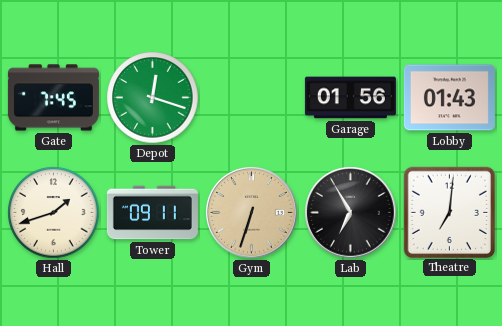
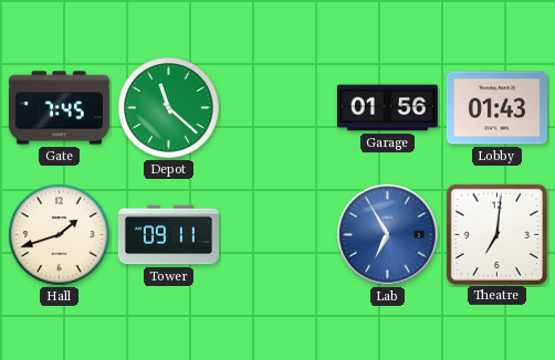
Depot: 12:18 -> 11:22 (169, 108)
Gym: 6:33 -> none (252, 213)
Lab dial: black -> blue (388, 235)
